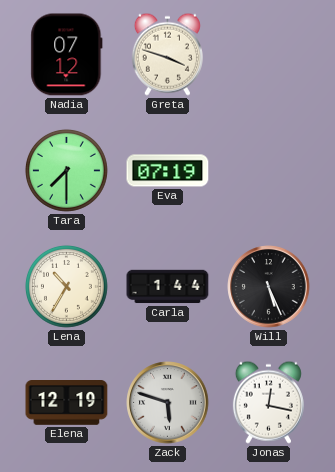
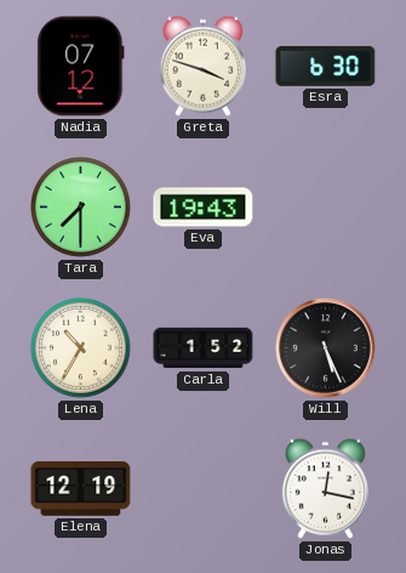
Esra: none -> 6:30 (326, 66)
Eva: 07:19 -> 19:43 (204, 208)
Carla: 1:44 -> 1:52 (204, 348)
Zack: 5:48 -> none (168, 403)
